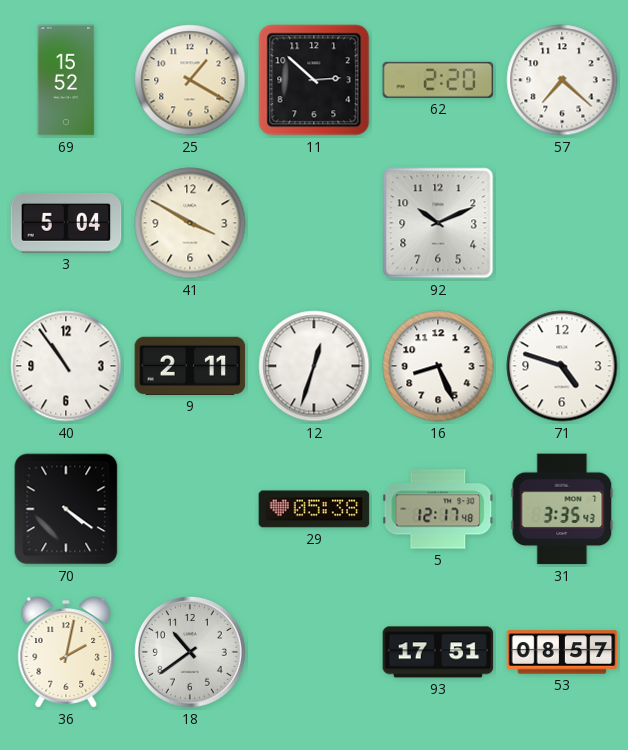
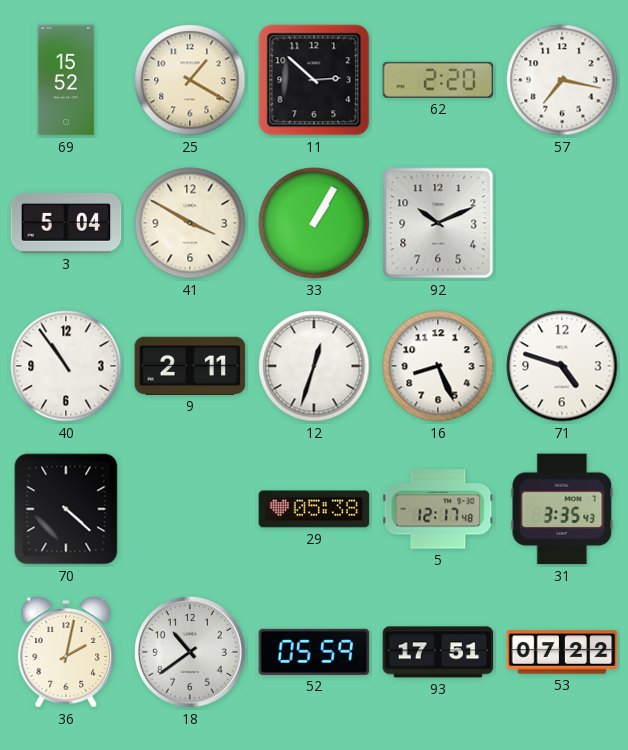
57: 7:22 -> 7:17 (562, 80)
33: none -> 1:05 (314, 223)
70: 4:21 -> 4:22 (66, 509)
52: none -> 05:59 (314, 652)
53: 08:57 -> 07:22 (562, 652)
